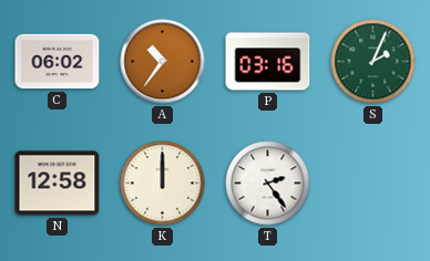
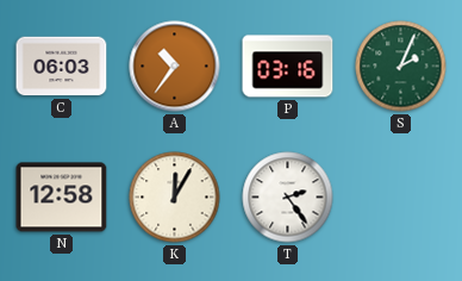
C: 06:02 -> 06:03 (62, 67)
K: 12:00 -> 12:05 (175, 198)
